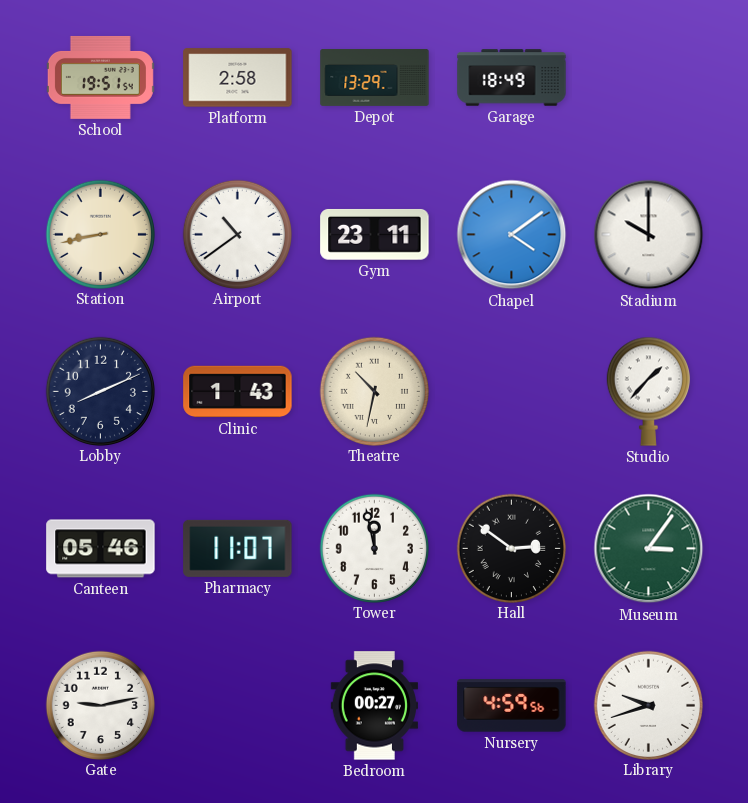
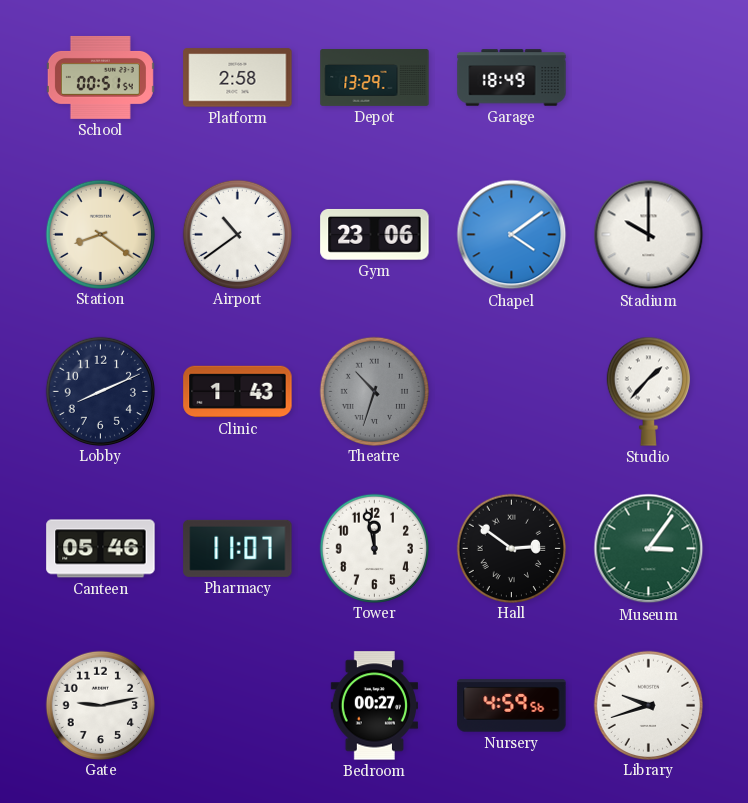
School: 19:51 -> 00:51 (100, 77)
Station: 8:43 -> 8:21 (100, 234)
Gym: 23:11 -> 23:06 (375, 234)
Theatre: 10:32 -> 10:33 (374, 391)
Theatre dial: cream -> grey (374, 391)
